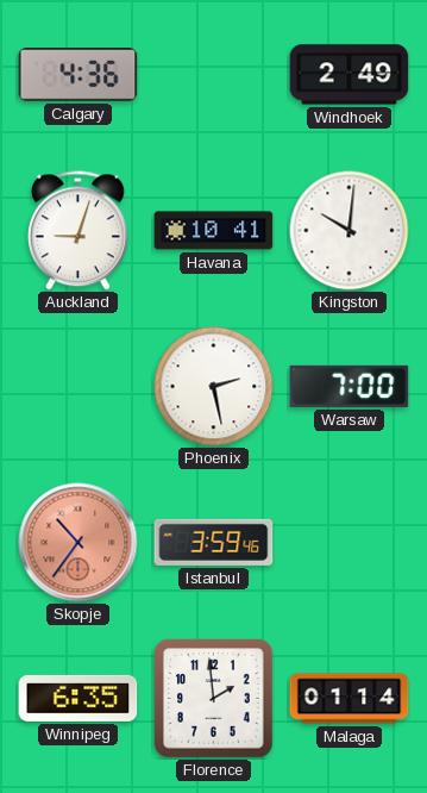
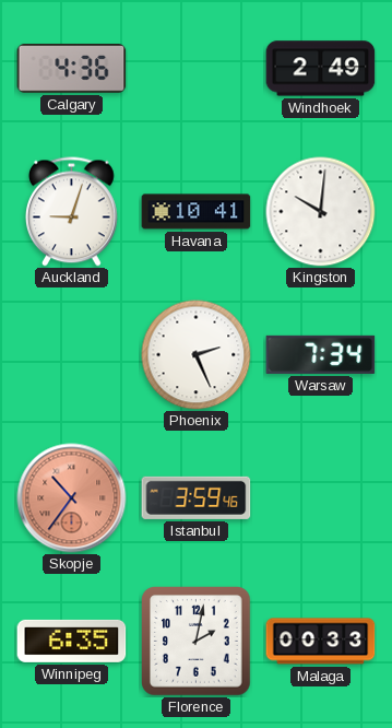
Phoenix: 2:28 -> 2:26 (197, 355)
Warsaw: 7:00 -> 7:34 (321, 354)
Florence: 1:59 -> 2:02 (197, 642)
Malaga: 01:14 -> 00:33 (321, 642)
